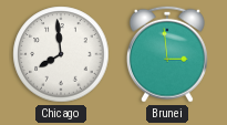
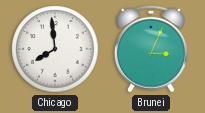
Brunei: 2:59 -> 3:04 (151, 49)
